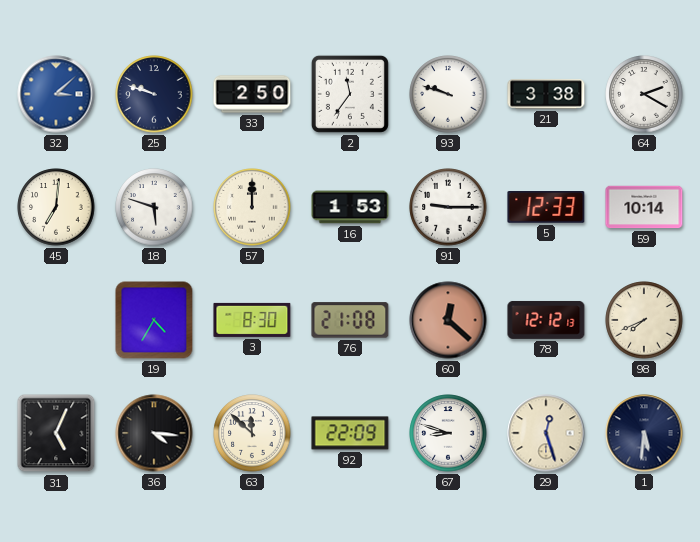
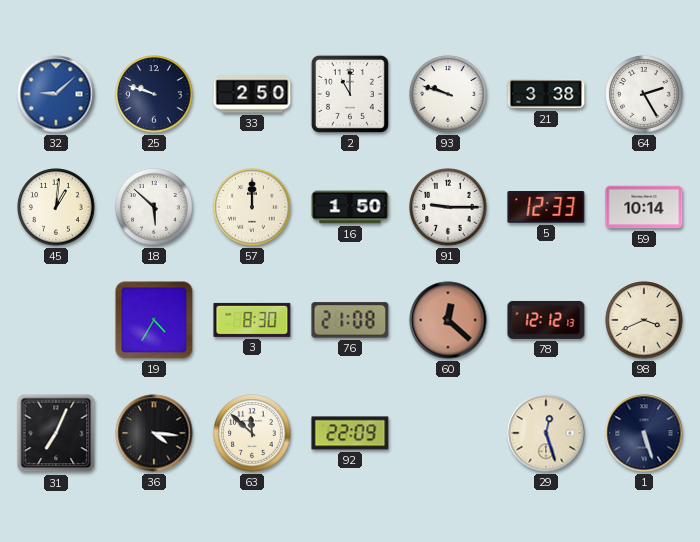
32: 3:08 -> 9:08 (56, 94)
2: 11:36 -> 11:00 (350, 94)
64: 2:20 -> 2:25 (644, 94)
45: 7:01 -> 1:01 (56, 207)
18: 5:48 -> 5:52 (154, 207)
16: 1:53 -> 1:50 (350, 207)
98: 7:41 -> 3:41 (644, 320)
31: 5:04 -> 7:04 (56, 433)
67: 8:48 -> none (448, 433)
1: 5:31 -> 5:27 (644, 433)
